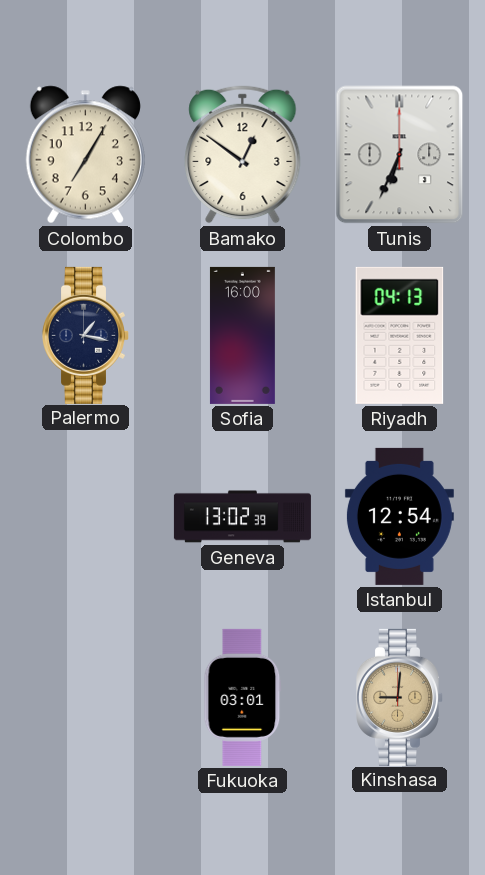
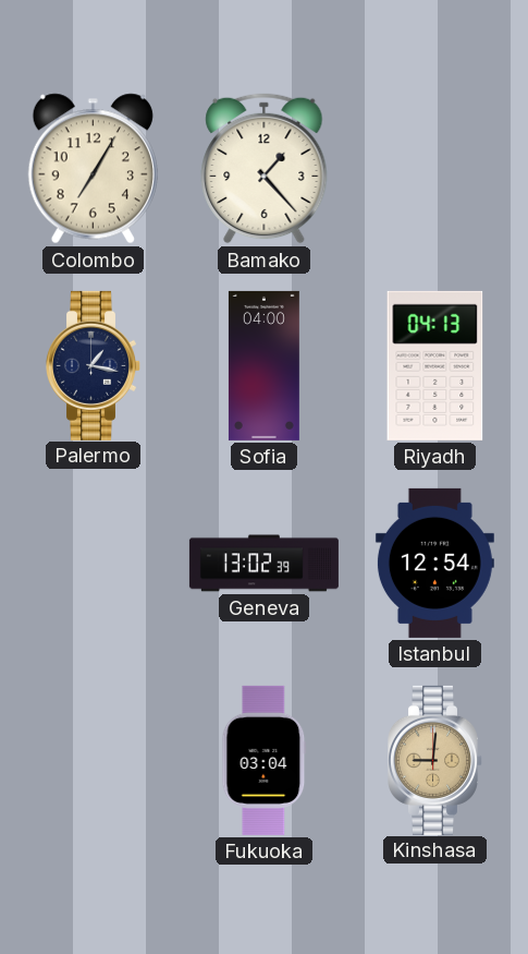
Bamako: 12:51 -> 1:23 (265, 169)
Tunis: 6:34 -> none (400, 155)
Sofia: 16:00 -> 04:00 (263, 365)
Fukuoka: 03:01 -> 03:04 (265, 760)
